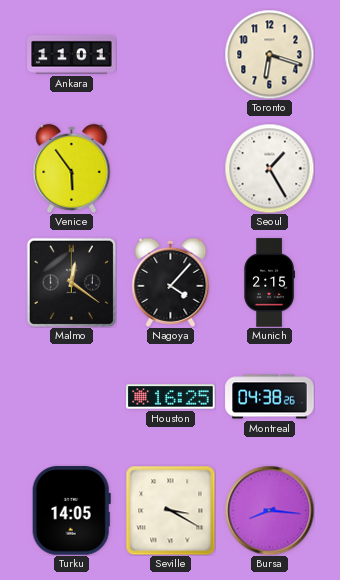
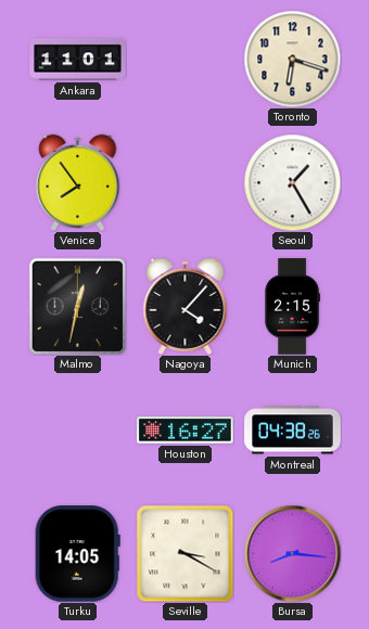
Venice: 5:54 -> 7:54 (78, 182)
Malmo: 12:21 -> 12:32 (77, 306)
Houston: 16:25 -> 16:27 (186, 431)
